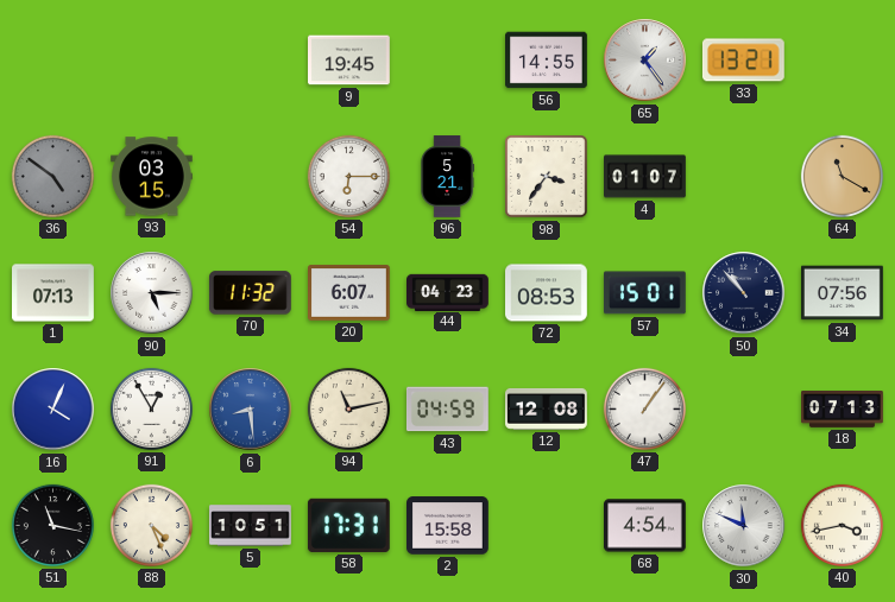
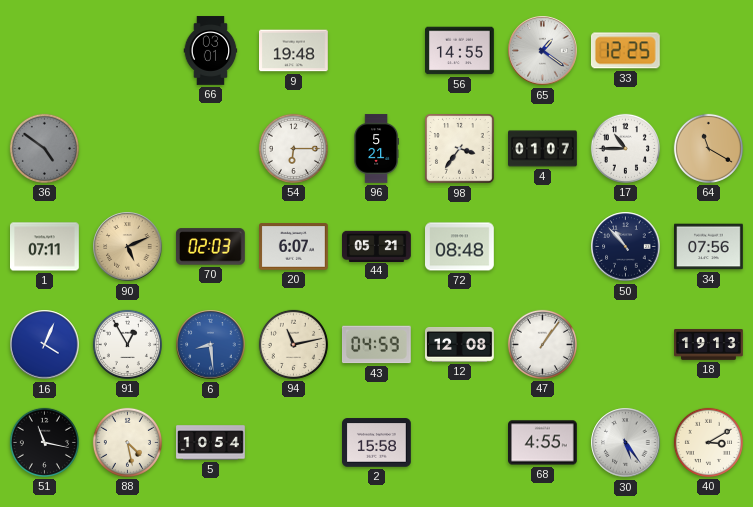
66: none -> 03:01 (211, 51)
9: 19:45 -> 19:48 (294, 51)
65: 1:24 -> 1:21 (543, 51)
33: 13:21 -> 12:25 (625, 51)
93: 03:15 -> none (152, 177)
17: none -> 10:45 (625, 148)
1: 07:13 -> 07:11 (45, 247)
90: 5:15 -> 5:11 (128, 247)
90 dial: white -> champagne (128, 247)
70: 11:32 -> 02:03 (211, 247)
44: 04:23 -> 05:21 (377, 246)
72: 08:53 -> 08:48 (460, 247)
57: 15:01 -> none (644, 293)
18: 07:13 -> 19:13 (709, 345)
88: 4:26 -> 4:28 (127, 442)
5: 10:51 -> 10:54 (211, 443)
58: 17:31 -> none (348, 525)
68: 4:54 -> 4:55 (543, 443)
30: 11:49 -> 5:24 (626, 443)
40: 3:43 -> 3:10 (708, 442)
